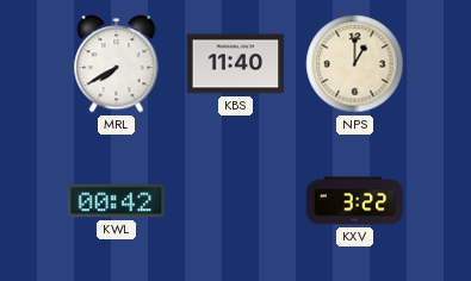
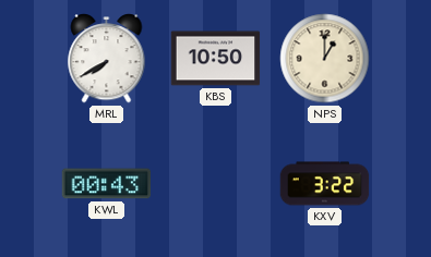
KBS: 11:40 -> 10:50 (216, 59)
KWL: 00:42 -> 00:43 (107, 184)
